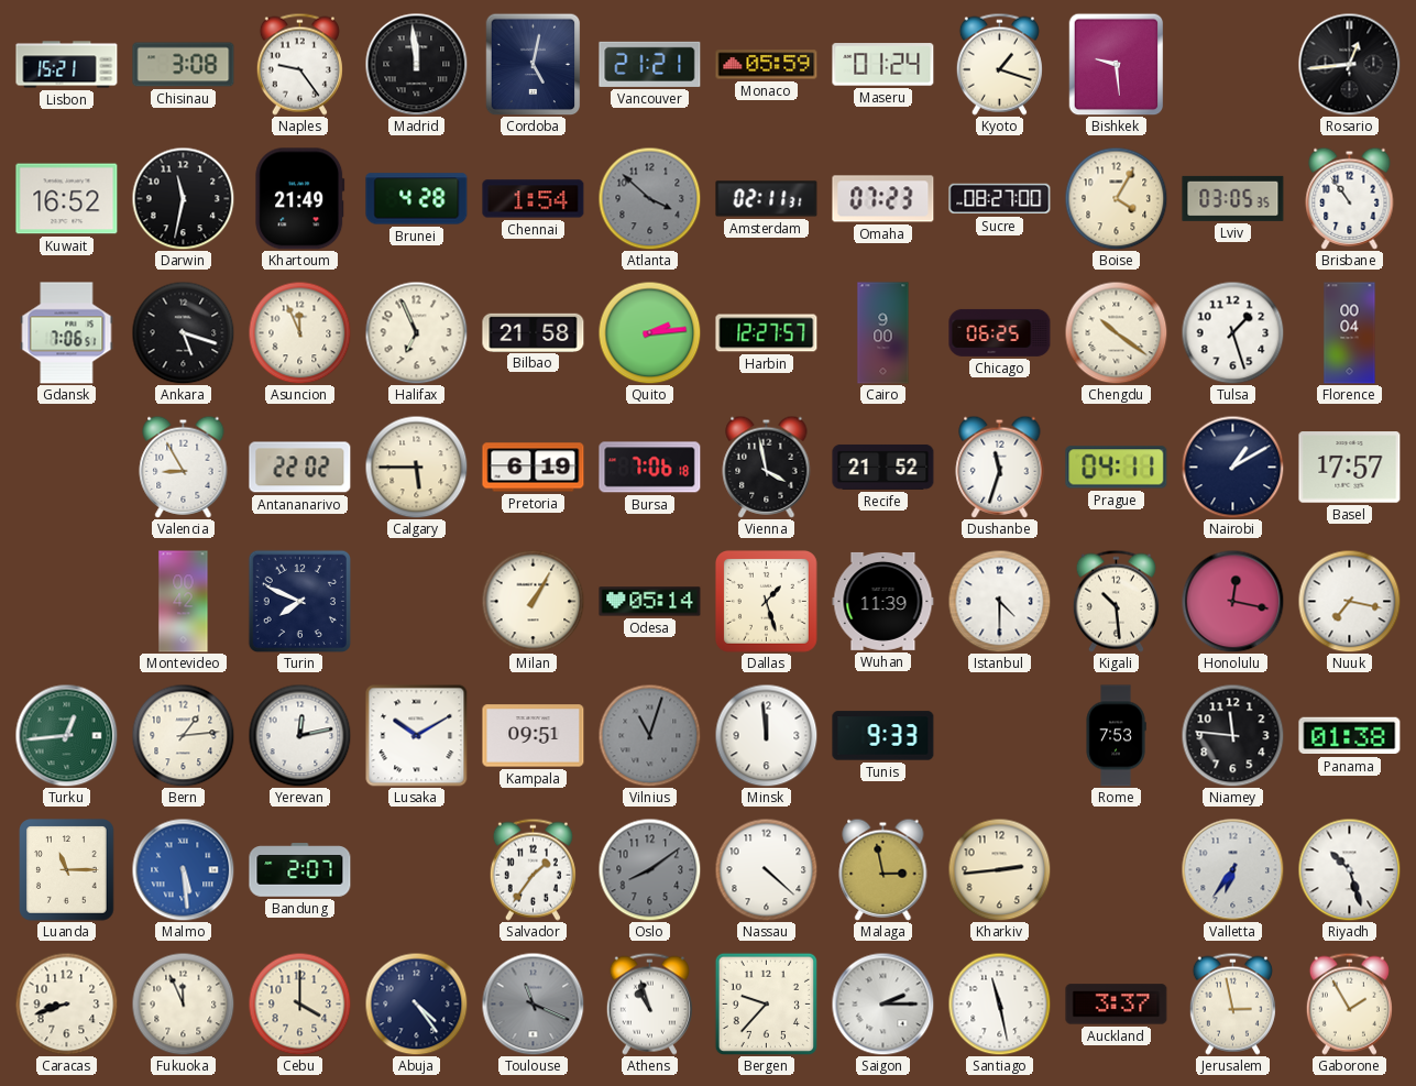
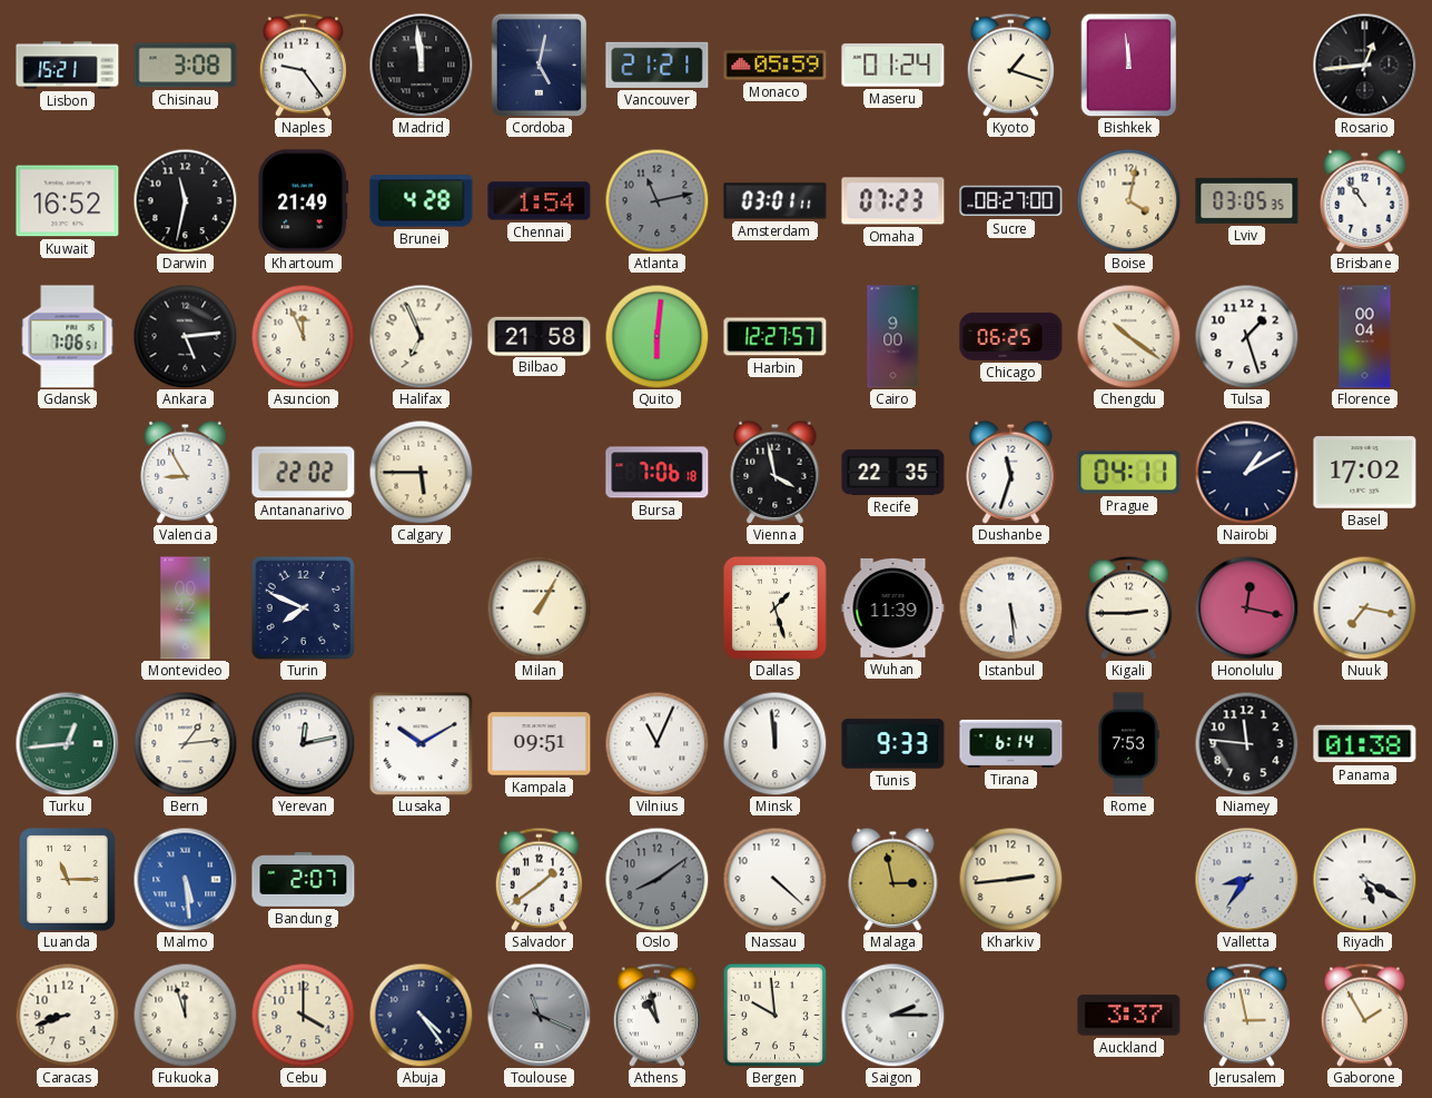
Bishkek: 9:29 -> 11:59 (1129, 65)
Atlanta: 3:52 -> 11:13 (656, 200)
Amsterdam: 02:11 -> 03:01 (776, 201)
Boise: 4:05 -> 4:02 (1128, 200)
Ankara: 5:18 -> 5:14 (185, 336)
Quito: 2:14 -> 6:01 (656, 336)
Pretoria: 6:19 -> none (534, 468)
Recife: 21:52 -> 22:35 (893, 472)
Basel: 17:57 -> 17:02 (1365, 473)
Odesa: 05:14 -> none (650, 602)
Istanbul: 4:30 -> 5:29 (1010, 607)
Kigali: 10:29 -> 2:45 (1128, 607)
Vilnius: 11:03 -> 11:04 (656, 743)
Vilnius dial: grey -> white (656, 743)
Tirana: none -> 6:14 (1011, 743)
Salvador: 1:36 -> 1:39 (539, 879)
Valletta: 6:36 -> 8:36 (1246, 879)
Riyadh: 10:27 -> 5:20 (1364, 879)
Fukuoka: 11:56 -> 11:57 (185, 1015)
Athens: 10:57 -> 10:58 (656, 1015)
Bergen: 9:37 -> 9:59 (774, 1015)
Santiago: 11:28 -> none (999, 1003)
